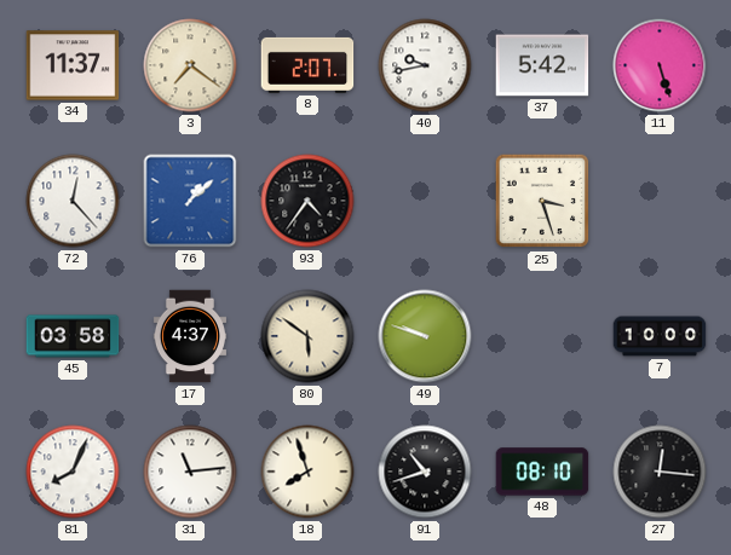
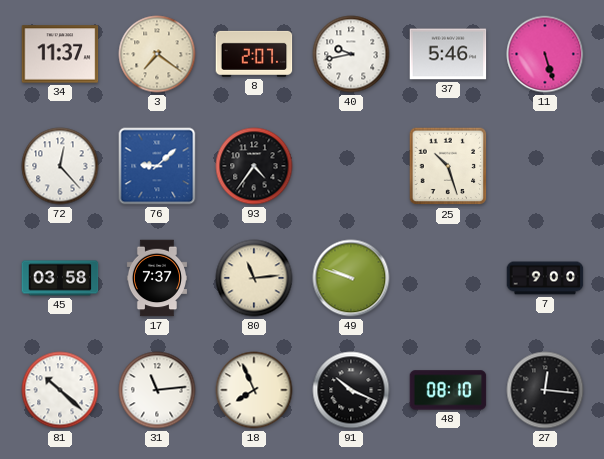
37: 5:42 -> 5:46 (448, 54)
76: 1:08 -> 9:08 (157, 166)
25: 3:27 -> 10:27 (448, 166)
17: 4:37 -> 7:37 (157, 278)
80: 5:51 -> 11:14 (254, 278)
7: 10:00 -> 9:00 (545, 278)
81: 8:04 -> 10:22 (60, 390)
18: 7:57 -> 7:56 (254, 390)
91: 10:42 -> 10:19 (351, 390)
